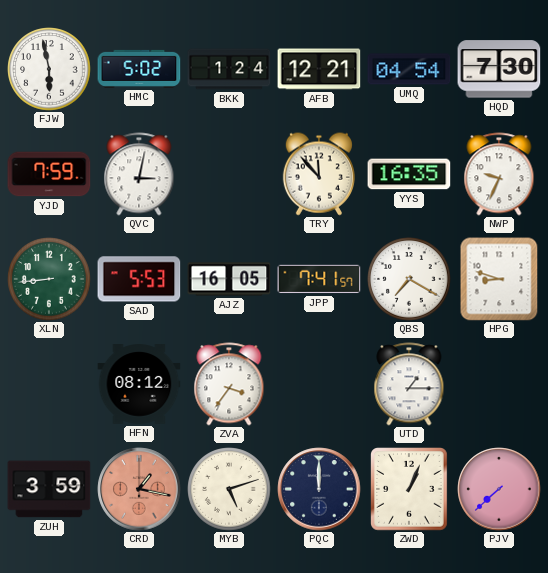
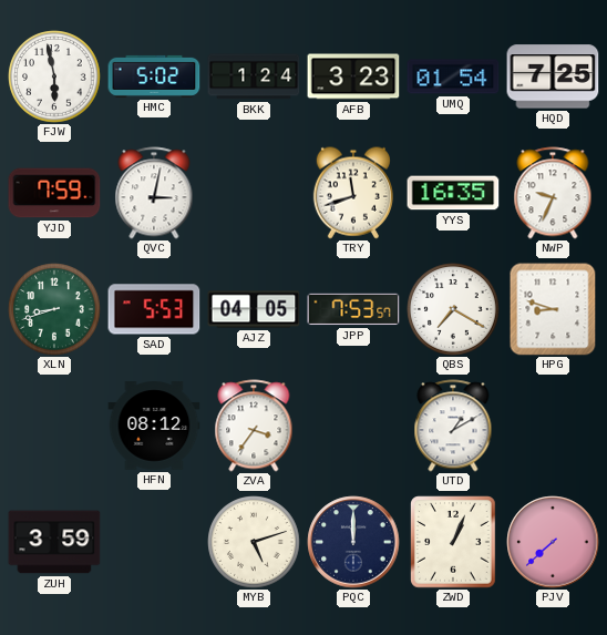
AFB: 12:21 -> 3:23 (353, 76)
UMQ: 04:54 -> 01:54 (453, 76)
HQD: 7:30 -> 7:25 (553, 76)
TRY: 11:53 -> 11:42 (353, 193)
XLN: 8:44 -> 8:42 (54, 309)
AJZ: 16:05 -> 04:05 (254, 309)
JPP: 7:41 -> 7:53 (353, 309)
UTD: 1:15 -> 1:10 (453, 426)
CRD: 1:17 -> none (139, 489)
